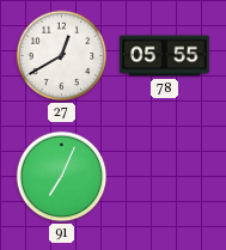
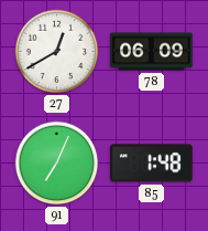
78: 05:55 -> 06:09 (152, 52)
85: none -> 1:48 (152, 164)
